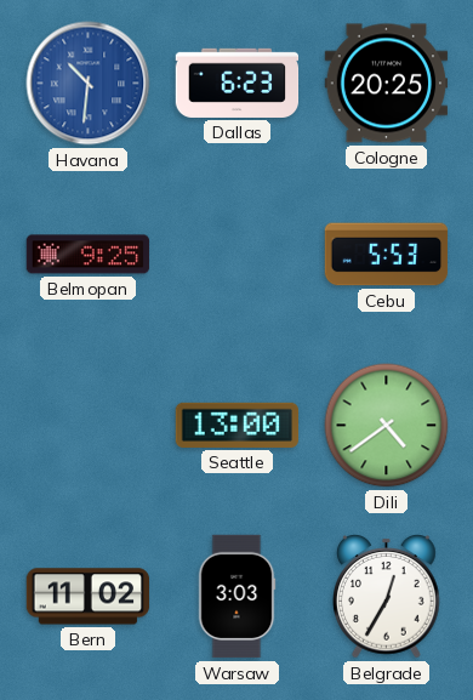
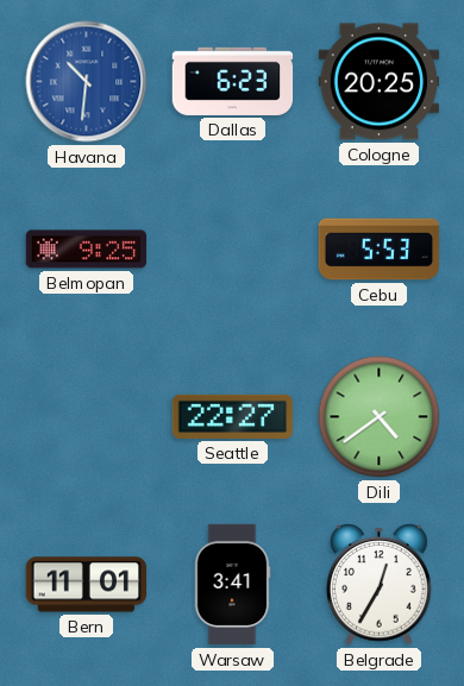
Seattle: 13:00 -> 22:27 (233, 416)
Bern: 11:02 -> 11:01 (87, 585)
Warsaw: 3:03 -> 3:41 (232, 585)
